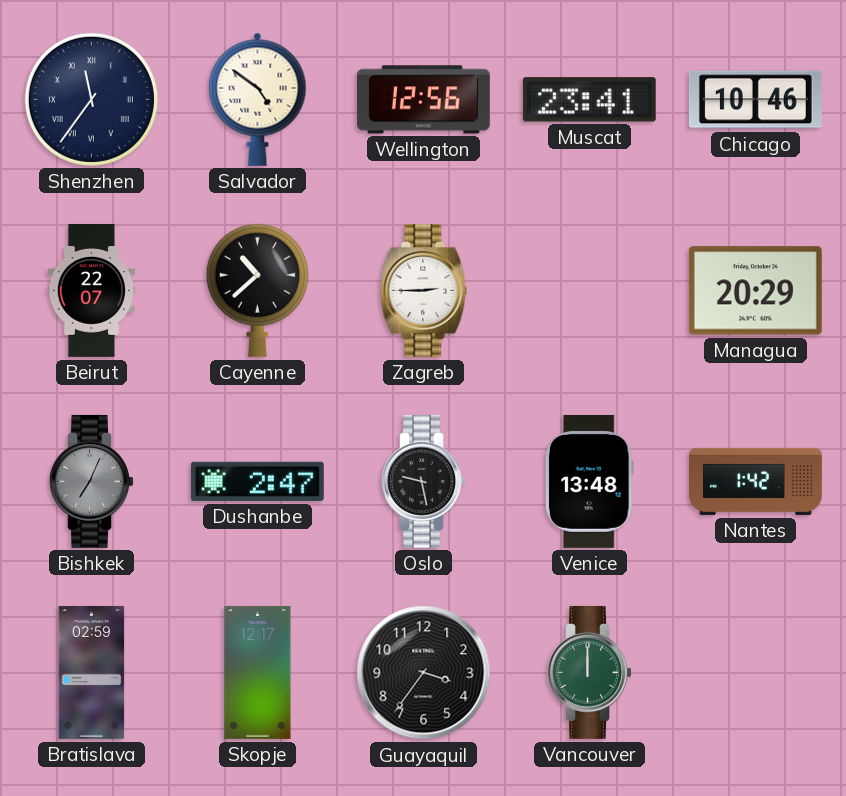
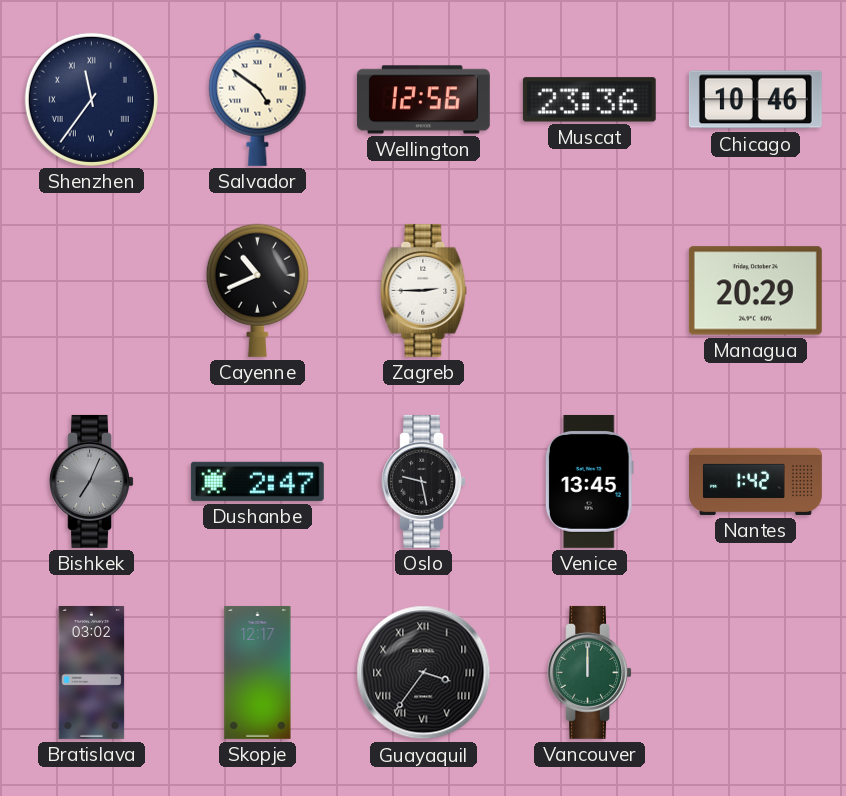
Muscat: 23:41 -> 23:36 (589, 100)
Beirut: 22:07 -> none (91, 290)
Cayenne: 10:38 -> 10:41 (257, 290)
Venice: 13:48 -> 13:45 (589, 481)
Bratislava: 02:59 -> 03:02 (92, 672)
Guayaquil numerals: Arabic -> Roman (424, 673)
